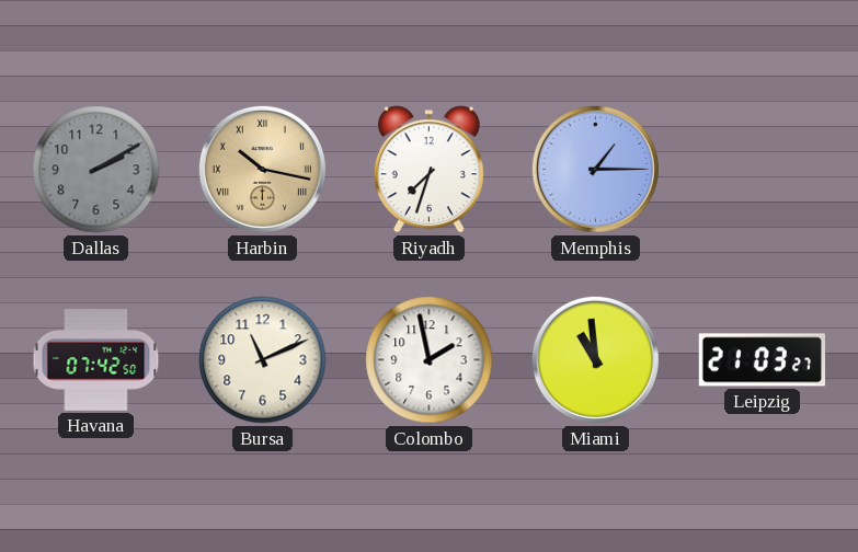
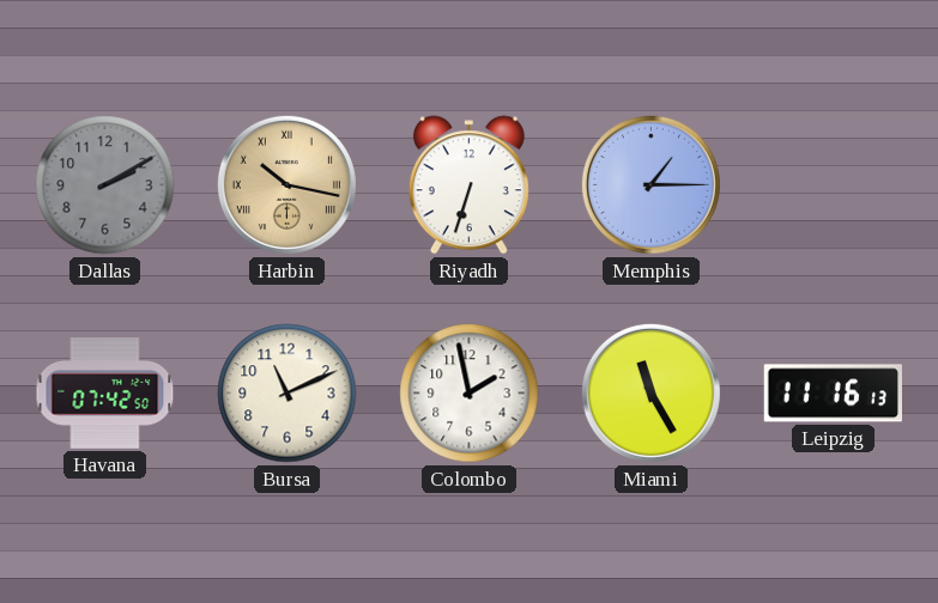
Riyadh: 7:33 -> 6:33 (468, 185)
Miami: 10:59 -> 11:25 (650, 392)
Leipzig: 21:03 -> 11:16 (833, 394)
